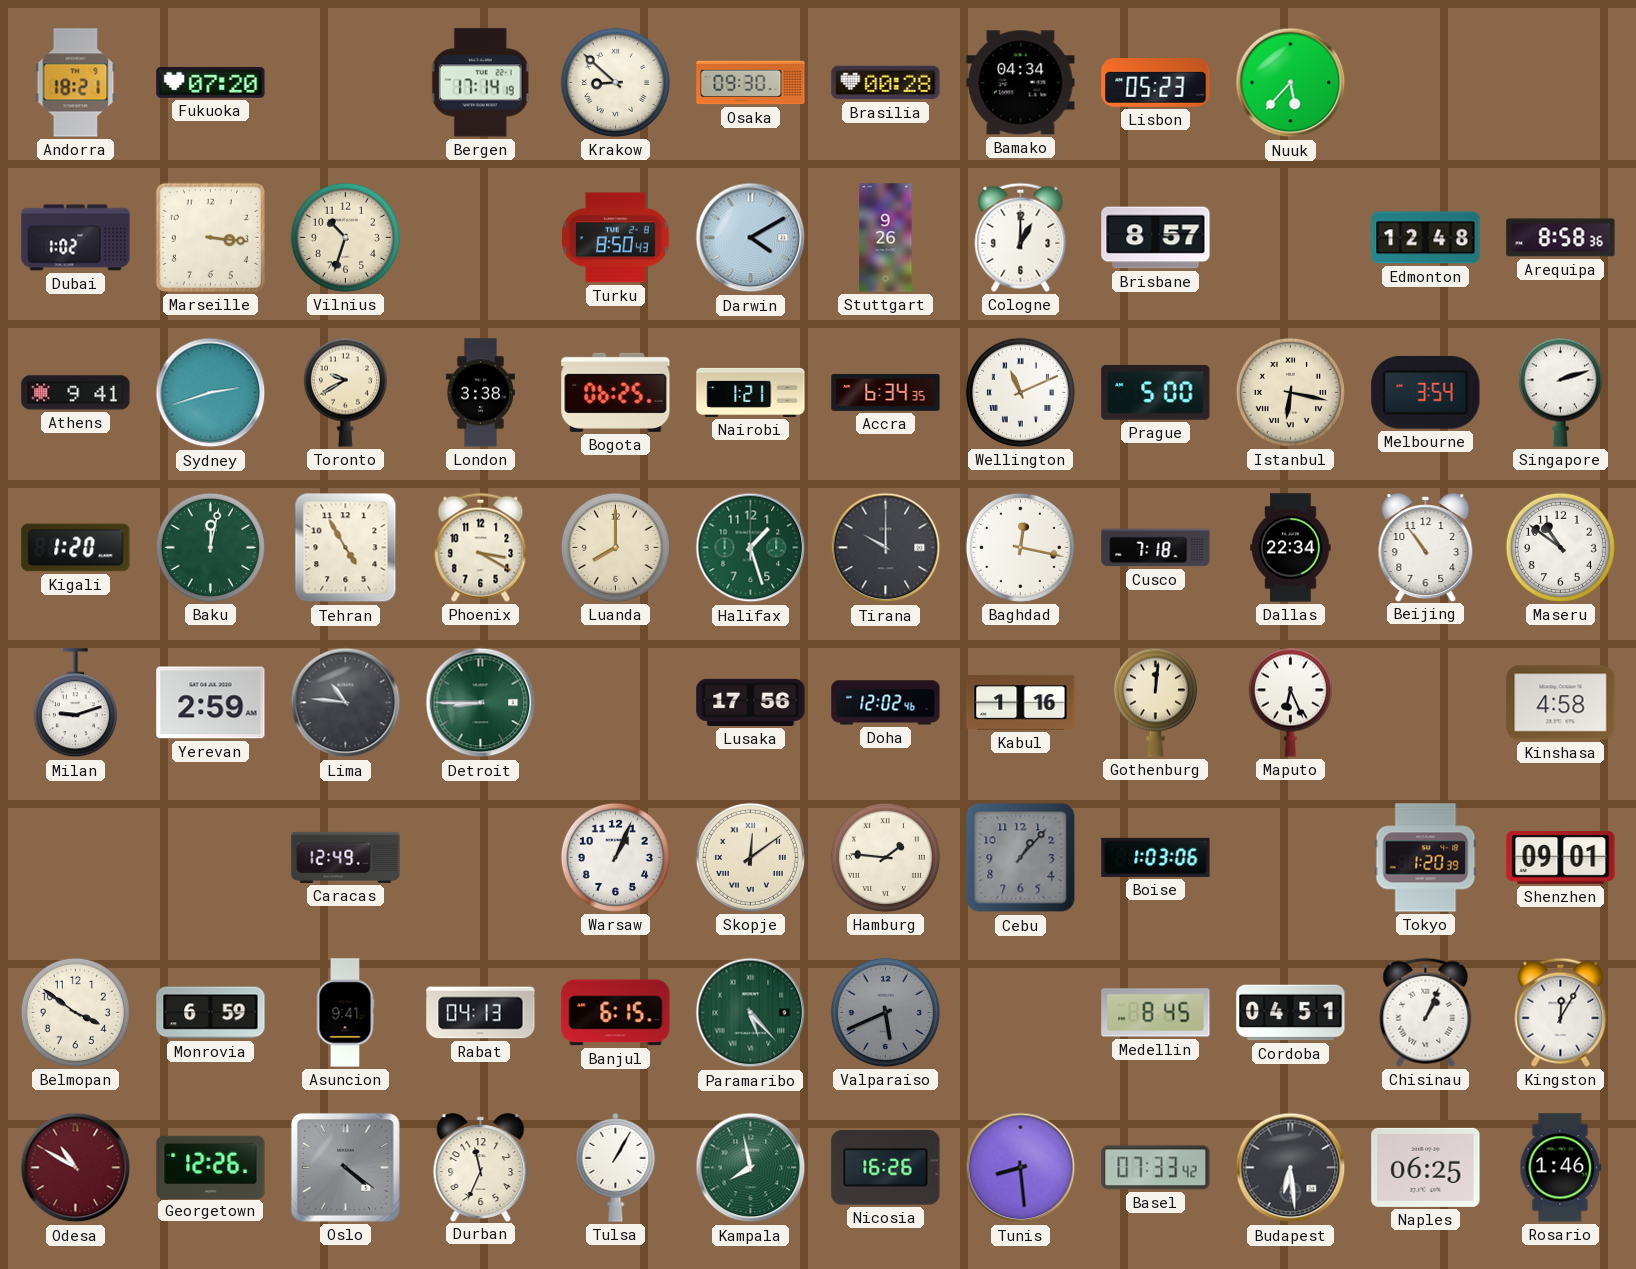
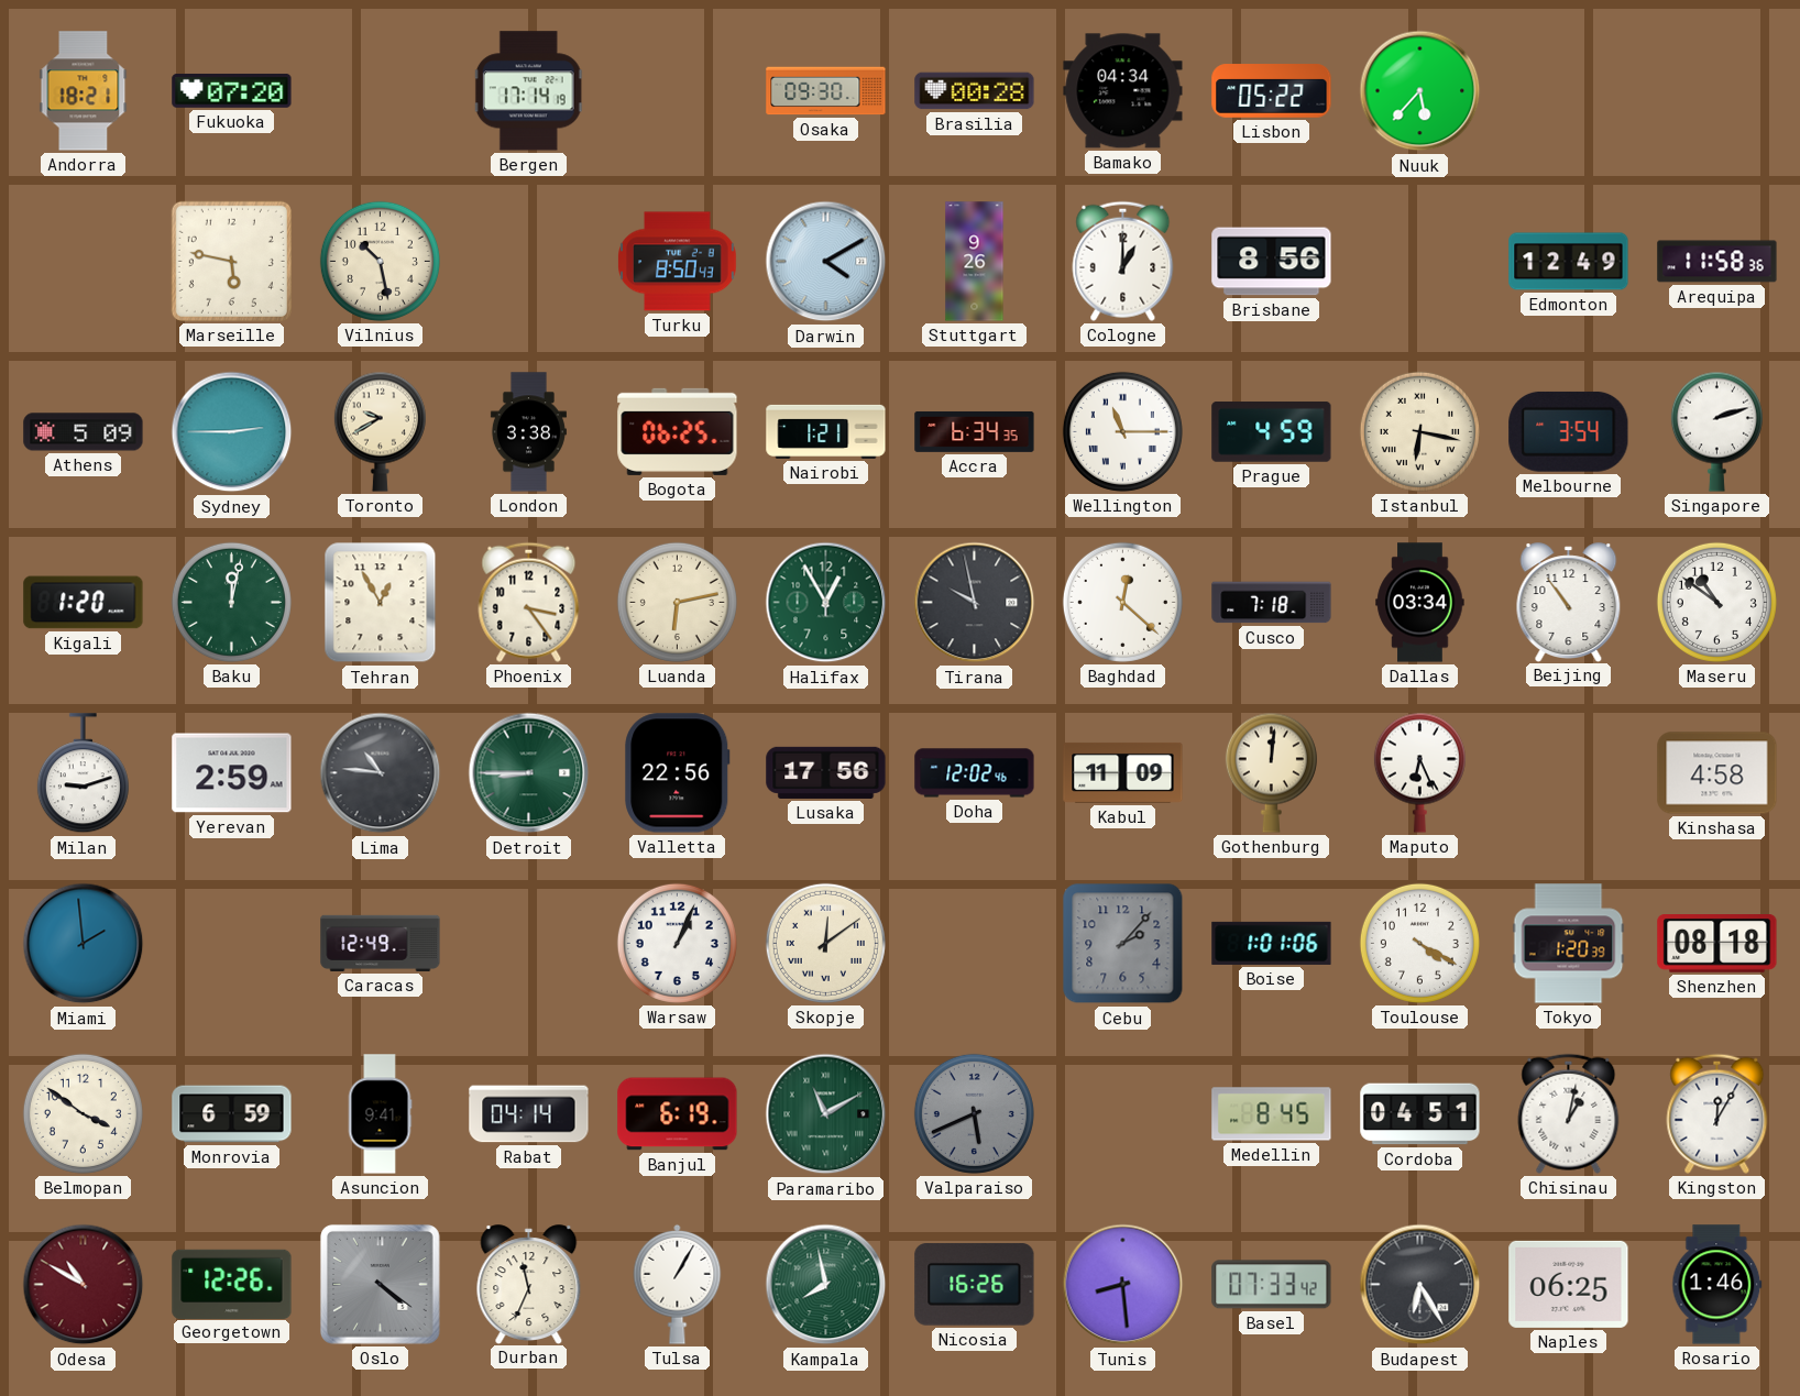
Krakow: 8:52 -> none (615, 82)
Lisbon: 05:23 -> 05:22 (1272, 91)
Dubai: 1:02 -> none (76, 238)
Marseille: 3:16 -> 5:47 (231, 261)
Vilnius: 10:33 -> 10:28 (380, 261)
Brisbane: 8:57 -> 8:56 (1272, 262)
Edmonton: 12:48 -> 12:49 (1569, 262)
Arequipa: 8:58 -> 11:58 (1717, 262)
Athens: 9:41 -> 5:09 (84, 432)
Sydney: 2:42 -> 2:45 (232, 432)
Wellington: 11:11 -> 11:15 (1122, 431)
Prague: 5:00 -> 4:59 (1272, 431)
Tehran: 4:55 -> 12:55 (381, 603)
Phoenix: 3:20 -> 3:24 (529, 602)
Luanda: 8:00 -> 6:13 (677, 602)
Halifax: 1:27 -> 12:55 (826, 603)
Tirana: 10:00 -> 9:58 (975, 603)
Baghdad: 12:17 -> 12:22 (1122, 602)
Dallas: 22:34 -> 03:34 (1420, 603)
Valletta: none -> 22:56 (678, 773)
Kabul: 1:16 -> 11:09 (1123, 772)
Miami: none -> 1:59 (84, 944)
Hamburg: 1:46 -> none (885, 857)
Cebu: 1:07 -> 2:07 (1123, 944)
Boise: 1:03 -> 1:01 (1272, 943)
Toulouse: none -> 4:20 (1419, 943)
Shenzhen: 09:01 -> 08:18 (1717, 944)
Rabat: 04:13 -> 04:14 (529, 1114)
Banjul: 6:15 -> 6:19 (678, 1114)
Paramaribo: 5:23 -> 11:10 (826, 1114)
Chisinau: 1:04 -> 1:02 (1569, 1113)
Budapest: 6:29 -> 6:25 (1420, 1285)
